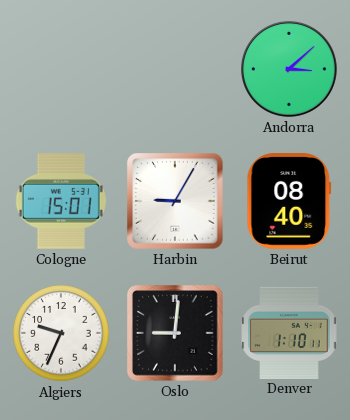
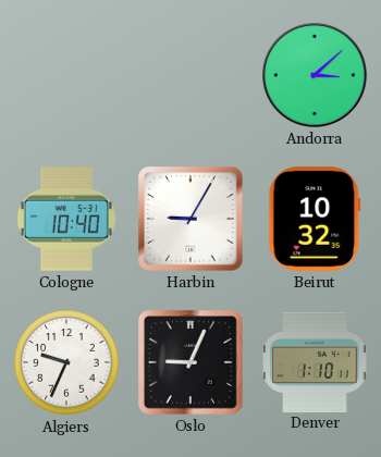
Cologne: 15:01 -> 10:40 (66, 219)
Beirut: 08:40 -> 10:32 (315, 219)
Oslo: 9:01 -> 9:04 (190, 362)
